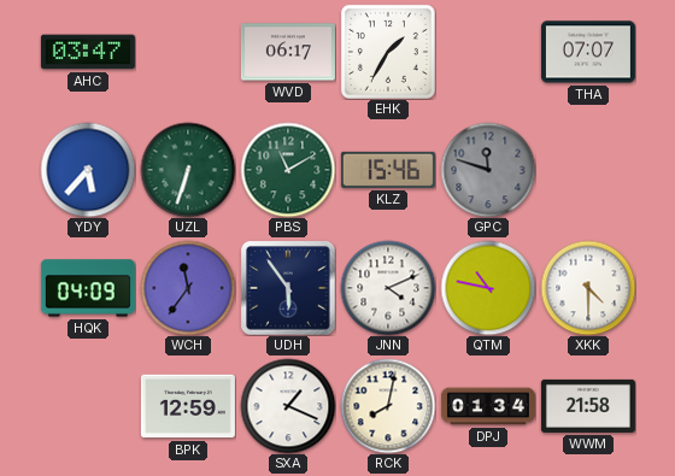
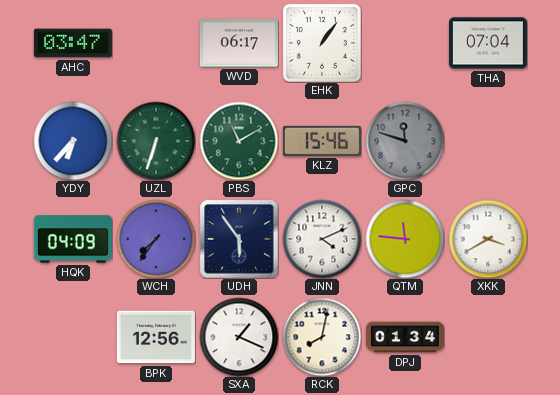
EHK: 1:35 -> 1:06 (322, 43)
THA: 07:07 -> 07:04 (488, 43)
YDY: 5:37 -> 6:37 (73, 141)
WCH: 11:36 -> 7:36 (156, 239)
QTM: 10:47 -> 11:46 (405, 239)
XKK: 4:30 -> 3:40 (488, 239)
BPK: 12:59 -> 12:56 (156, 337)
WWM: 21:58 -> none (588, 406)
